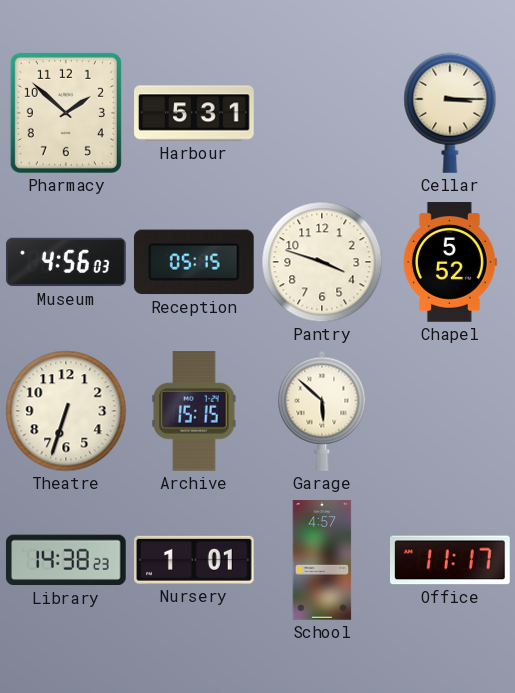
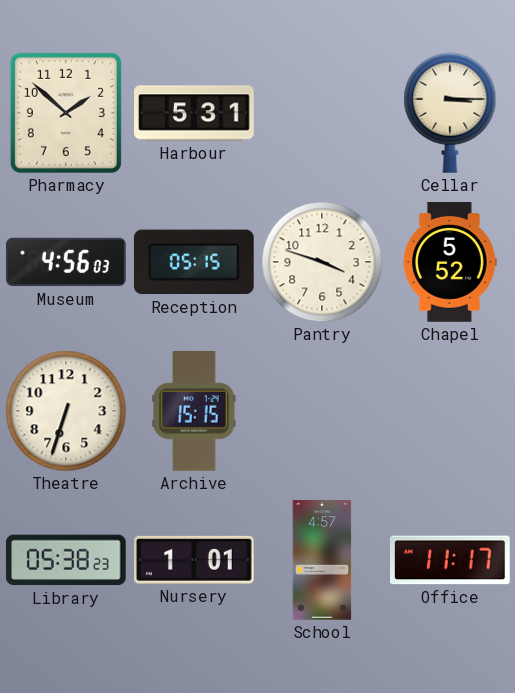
Garage: 5:52 -> none (322, 411)
Library: 14:38 -> 05:38 (66, 560)
